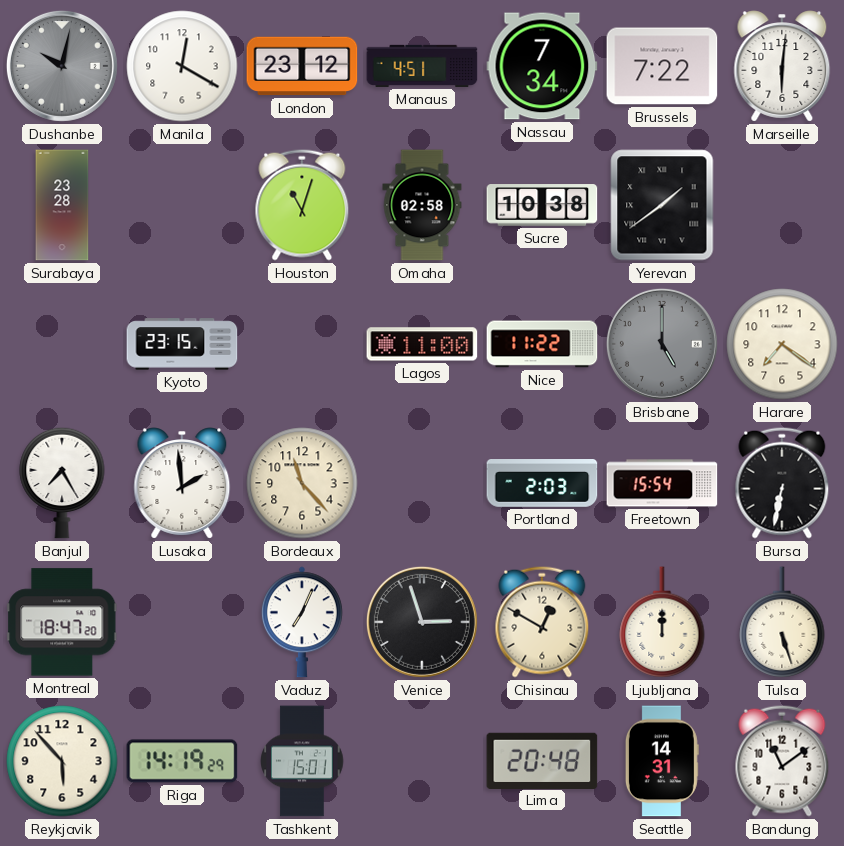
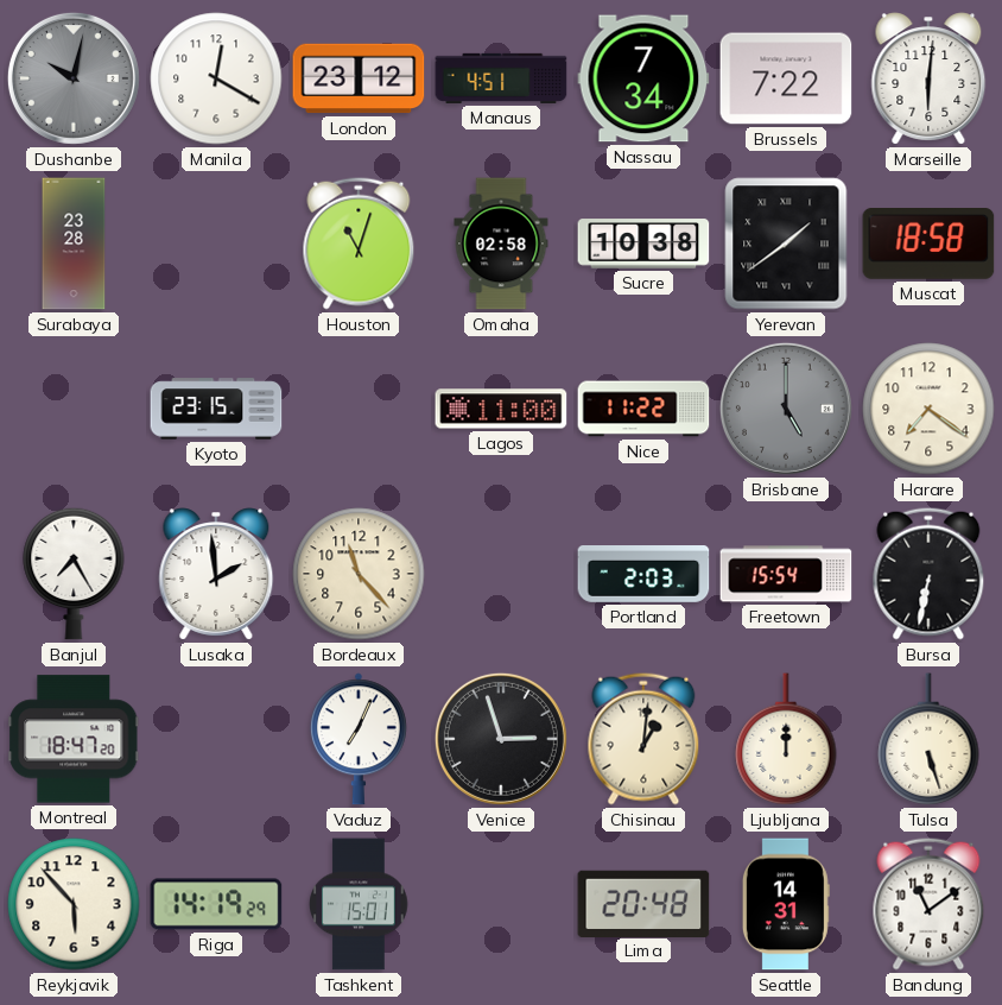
Muscat: none -> 18:58 (928, 244)
Chisinau: 12:50 -> 1:01 (643, 739)
